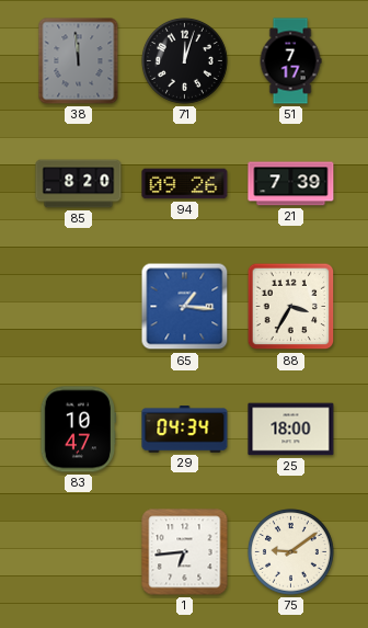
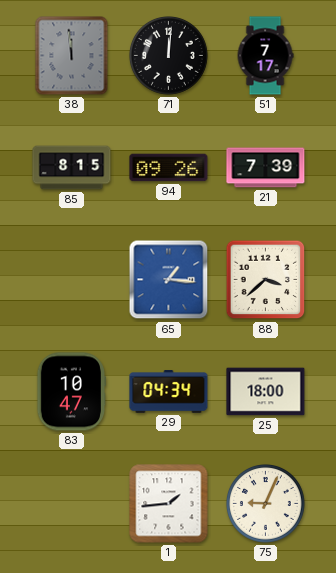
71: 12:03 -> 12:01 (169, 56)
85: 8:20 -> 8:15 (72, 168)
88: 3:35 -> 3:38 (266, 280)
1: 6:44 -> 1:44 (169, 504)
75: 9:09 -> 9:04 (266, 504)
